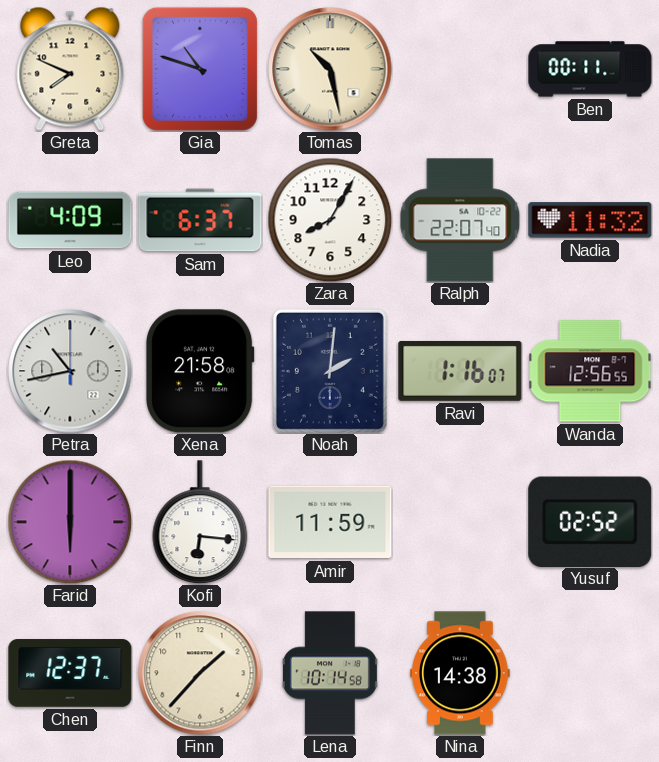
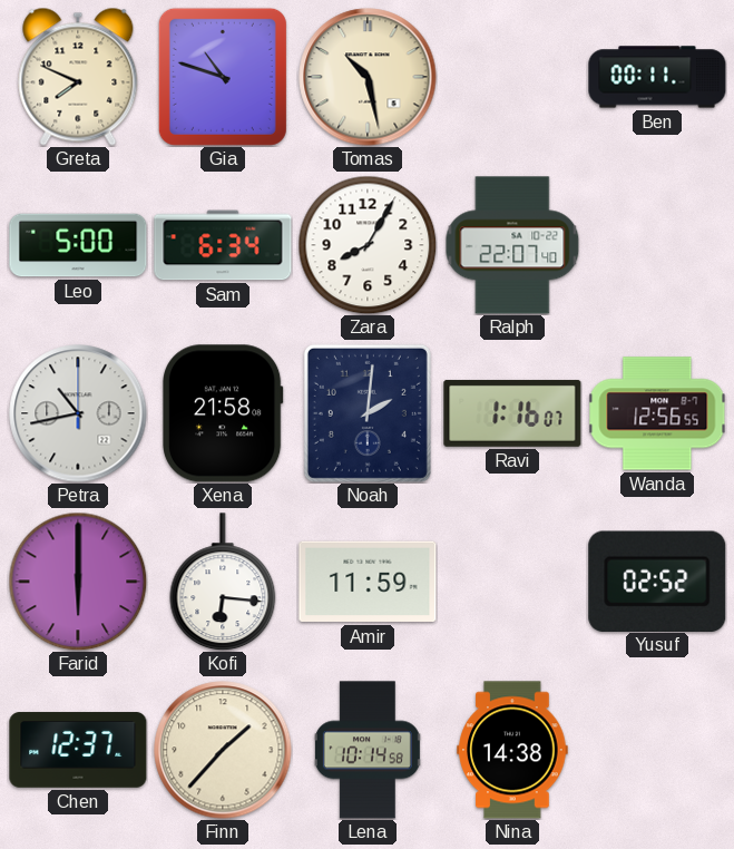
Leo: 4:09 -> 5:00 (78, 245)
Sam: 6:37 -> 6:34 (223, 245)
Nadia: 11:32 -> none (590, 220)
